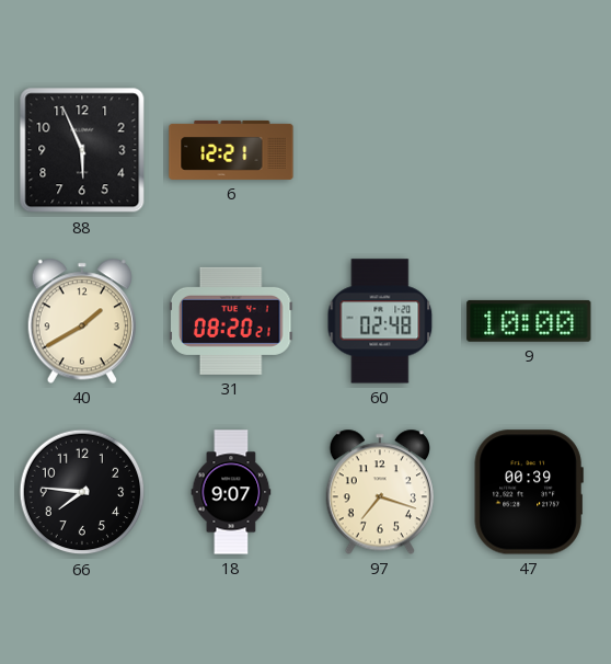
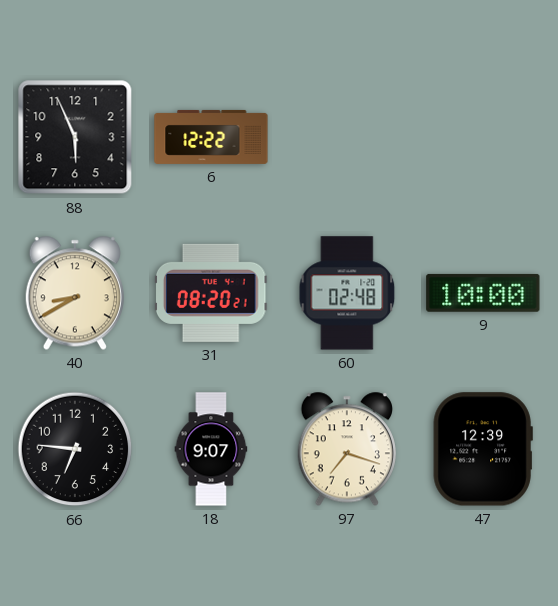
6: 12:21 -> 12:22 (211, 137)
40: 1:40 -> 8:40 (75, 293)
66: 7:46 -> 6:46 (75, 449)
47: 00:39 -> 12:39 (483, 449)
